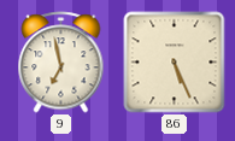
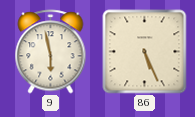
9: 6:58 -> 5:58 (51, 52)
